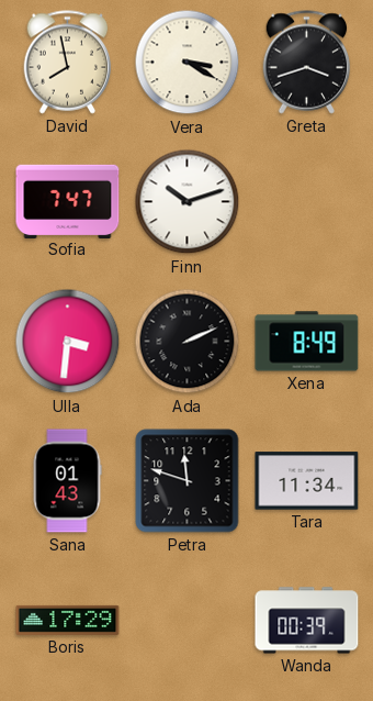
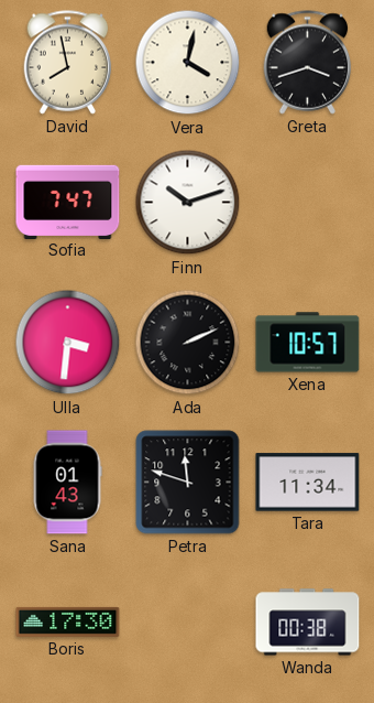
Vera: 3:20 -> 4:02 (188, 63)
Xena: 8:49 -> 10:57 (308, 343)
Boris: 17:29 -> 17:30 (68, 621)
Wanda: 00:39 -> 00:38 (308, 623)
